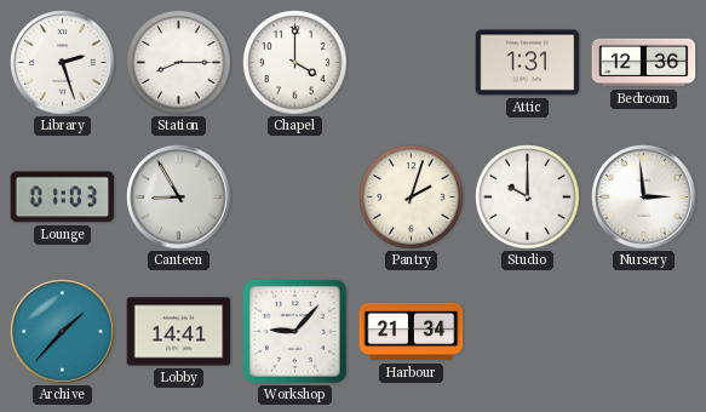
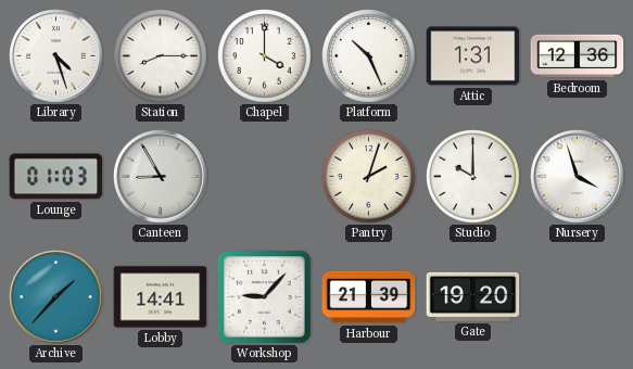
Library: 2:27 -> 4:27 (56, 56)
Platform: none -> 10:26 (369, 56)
Nursery: 2:59 -> 3:57 (578, 177)
Harbour: 21:34 -> 21:39 (369, 297)
Gate: none -> 19:20 (473, 296)
